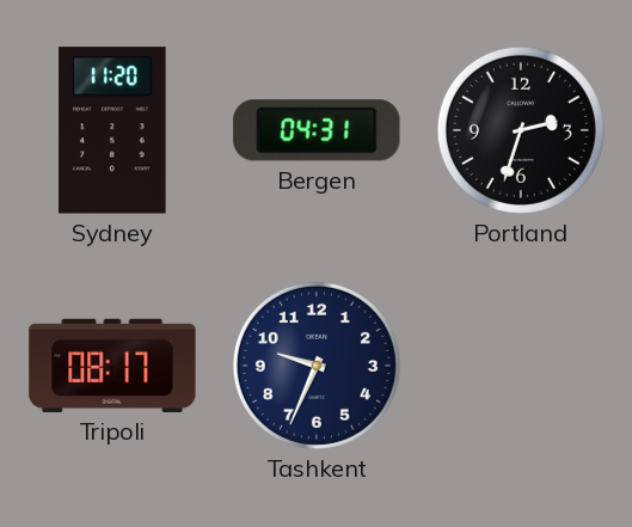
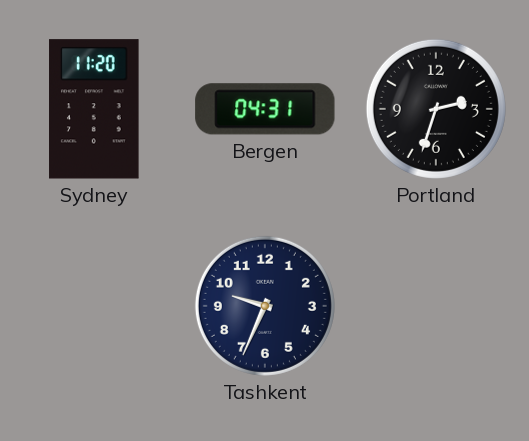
Tripoli: 08:17 -> none (112, 366)
